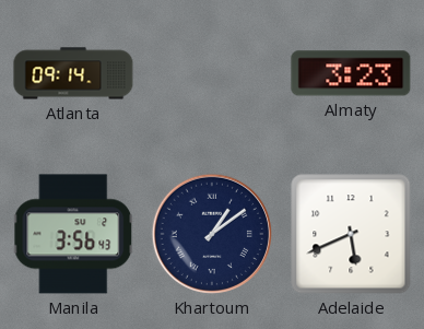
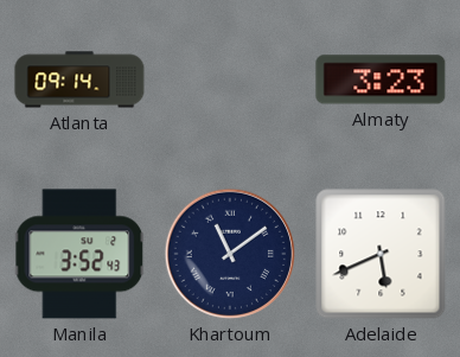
Manila: 3:56 -> 3:52 (79, 254)
Khartoum: 1:09 -> 11:09 (230, 254)
